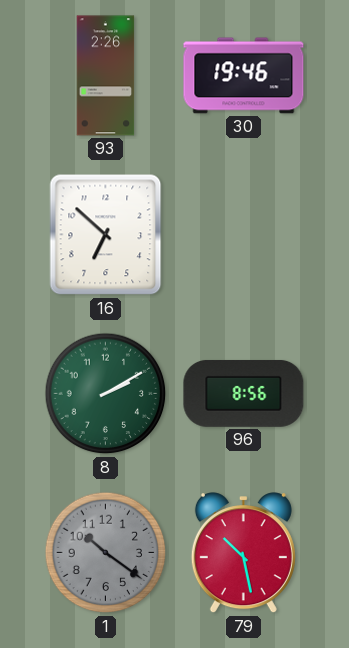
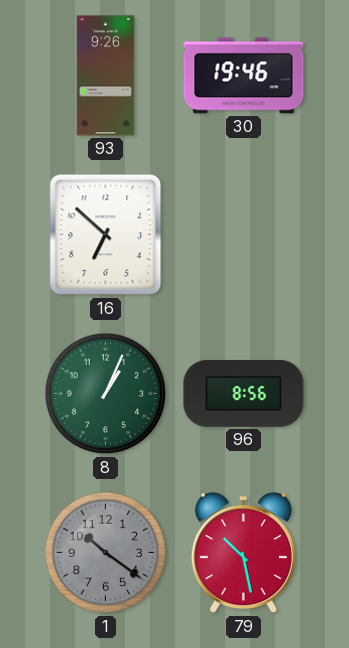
93: 2:26 -> 9:26 (106, 76)
8: 2:10 -> 1:04 (106, 394)
